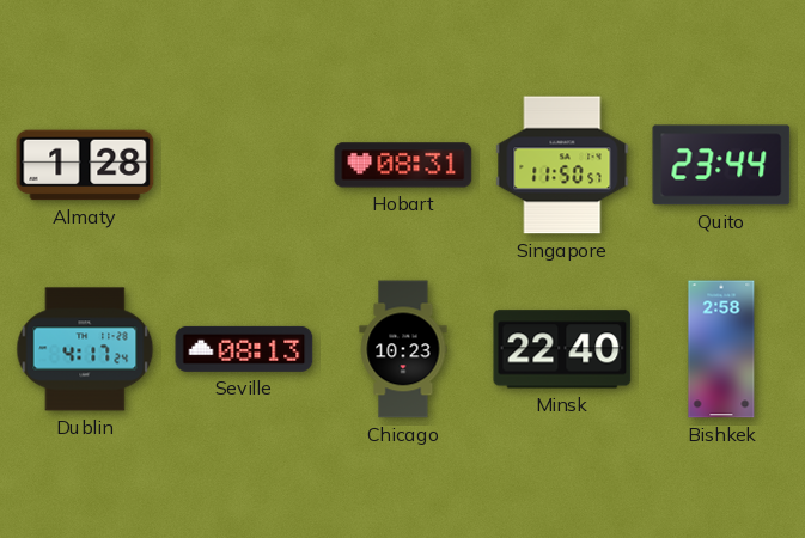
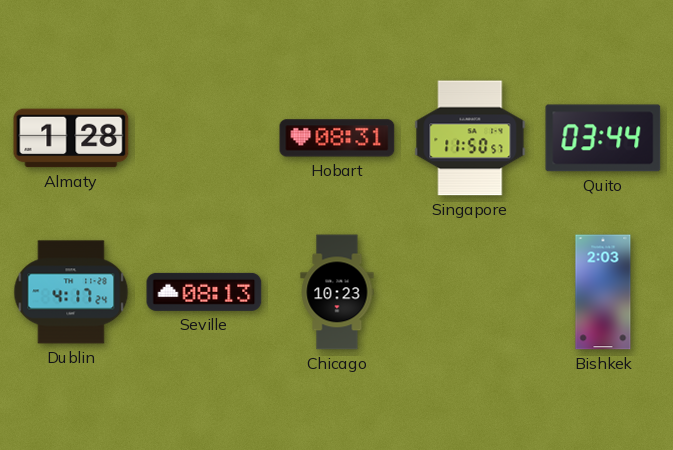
Quito: 23:44 -> 03:44 (603, 138)
Minsk: 22:40 -> none (562, 349)
Bishkek: 2:58 -> 2:03 (603, 292)
